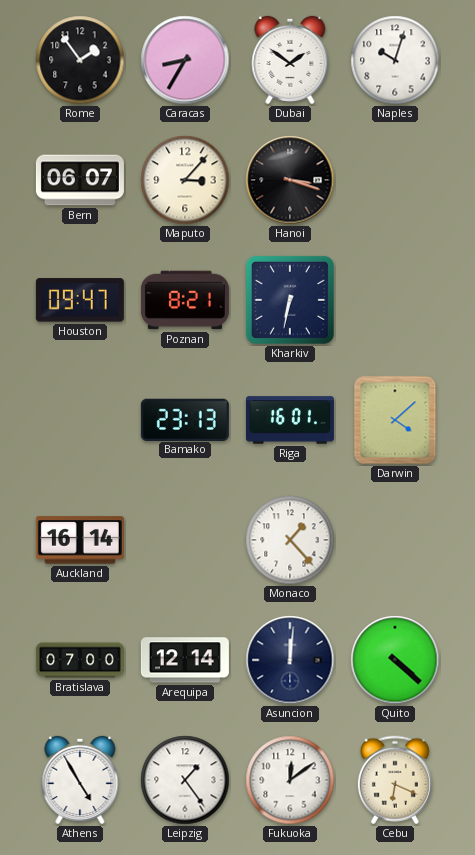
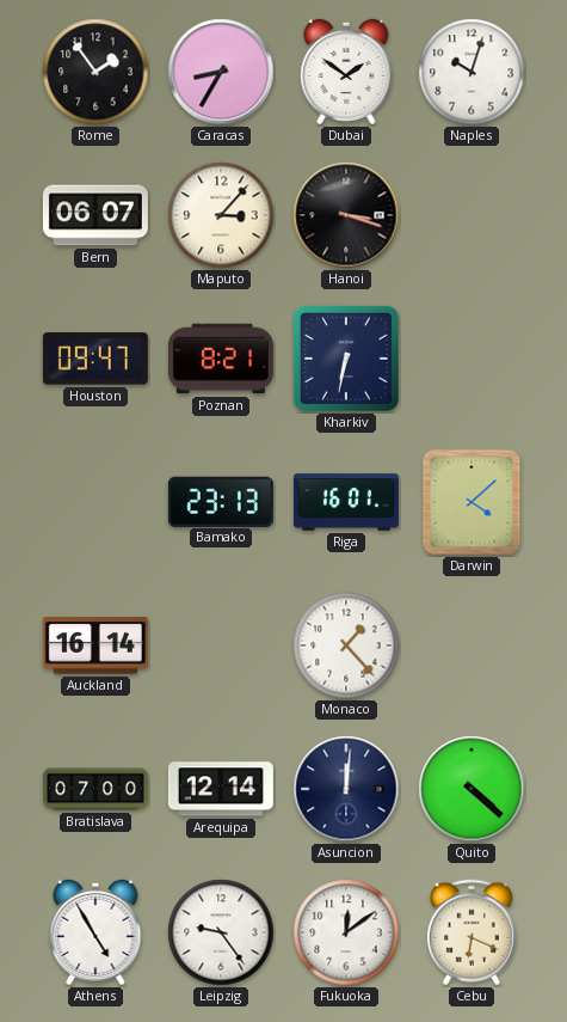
Leipzig: 1:24 -> 9:24 (221, 932)
